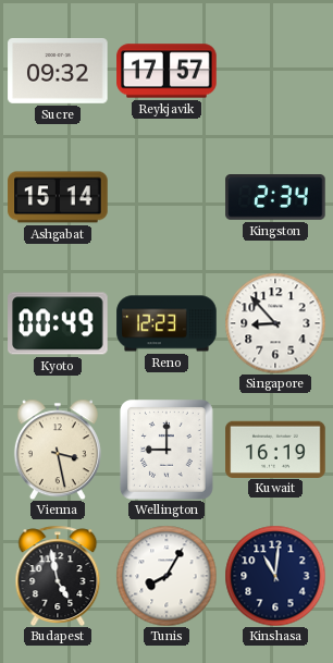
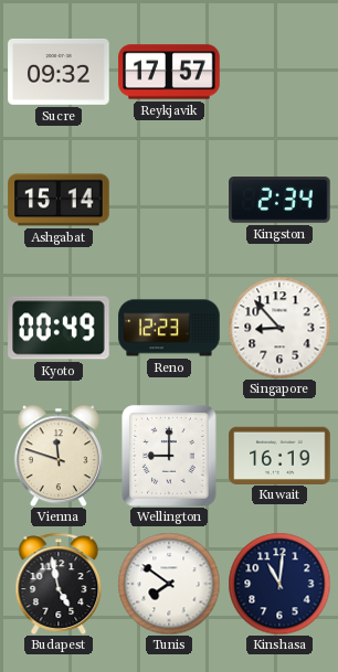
Vienna: 3:28 -> 11:48 (59, 456)
Tunis: 8:05 -> 7:51 (169, 584)
